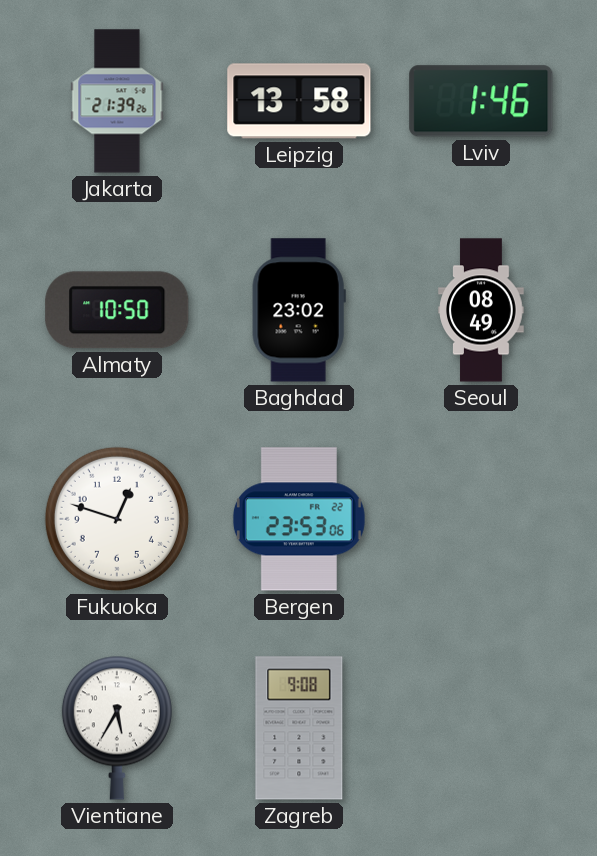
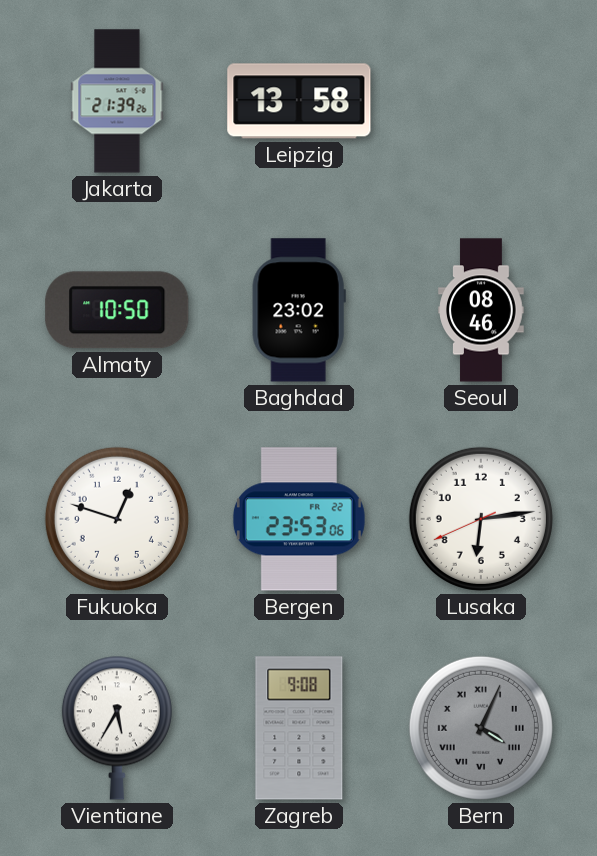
Lviv: 1:46 -> none (481, 101)
Seoul: 08:49 -> 08:46 (481, 310)
Lusaka: none -> 6:13 (481, 519)
Bern: none -> 4:04 (481, 728)
